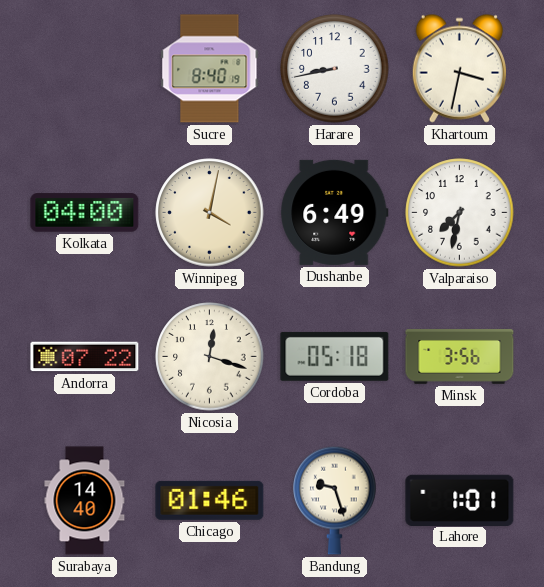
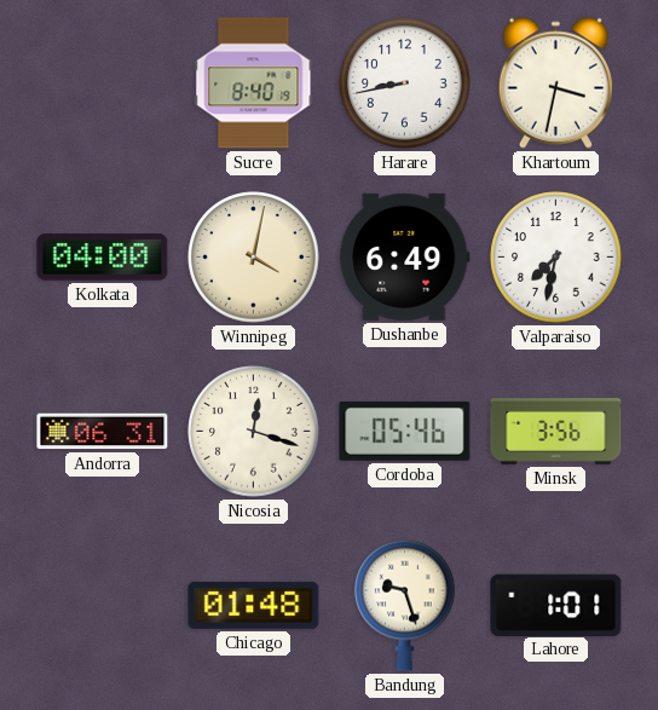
Andorra: 07:22 -> 06:31 (103, 432)
Cordoba: 05:18 -> 05:46 (405, 431)
Surabaya: 14:40 -> none (85, 501)
Chicago: 01:46 -> 01:48 (254, 605)
